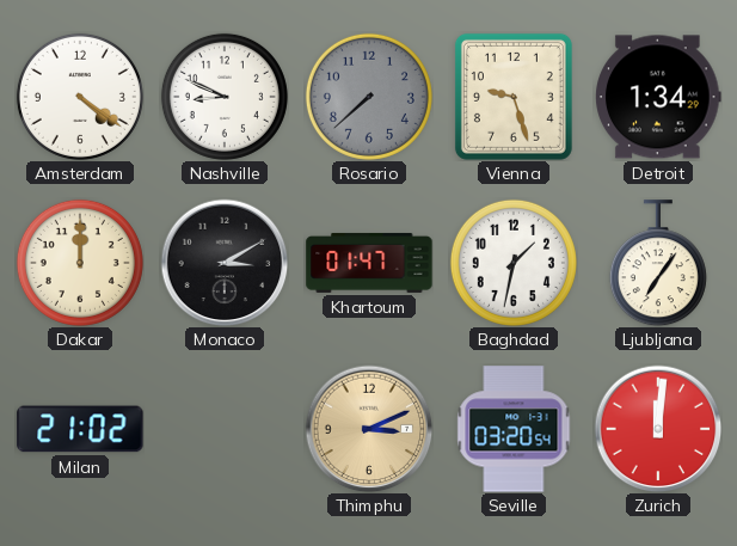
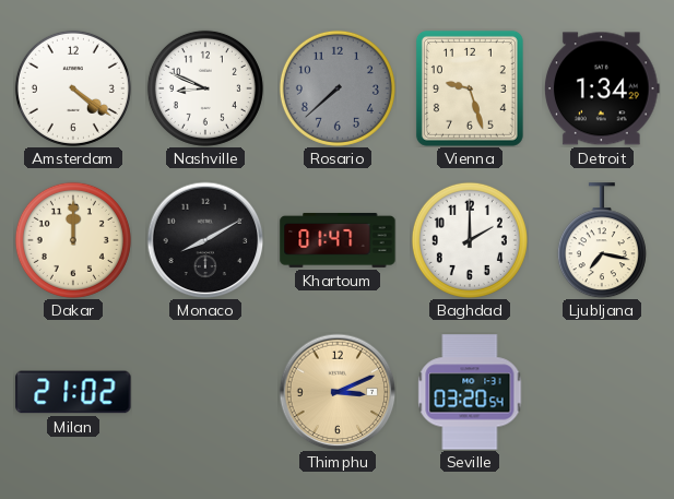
Monaco: 3:10 -> 8:10 (205, 240)
Baghdad: 1:32 -> 2:00 (470, 240)
Ljubljana: 7:06 -> 7:17 (602, 240)
Zurich: 12:01 -> none (658, 429)
